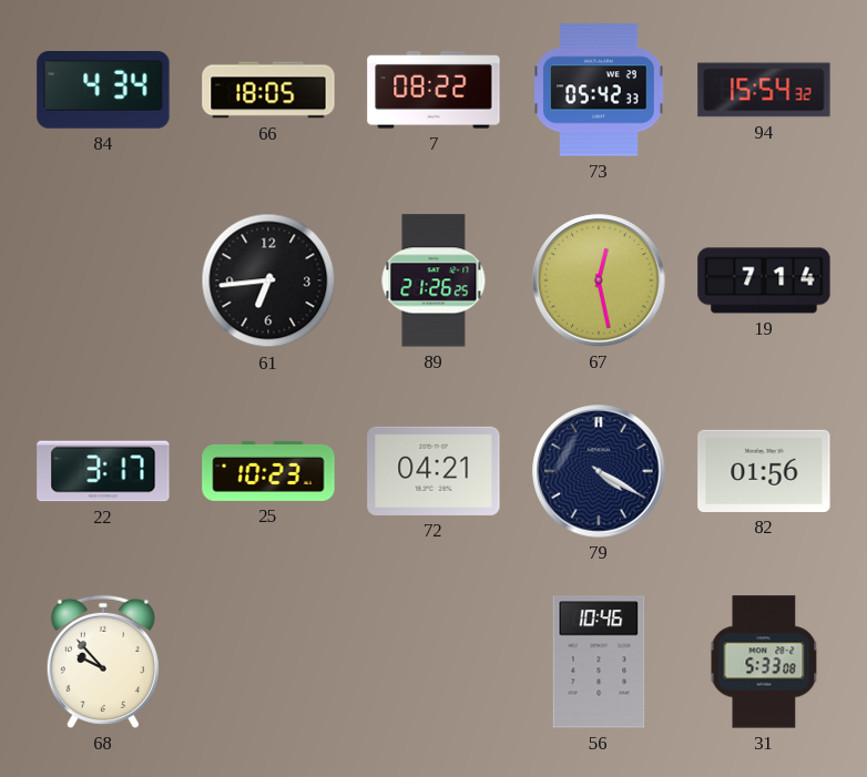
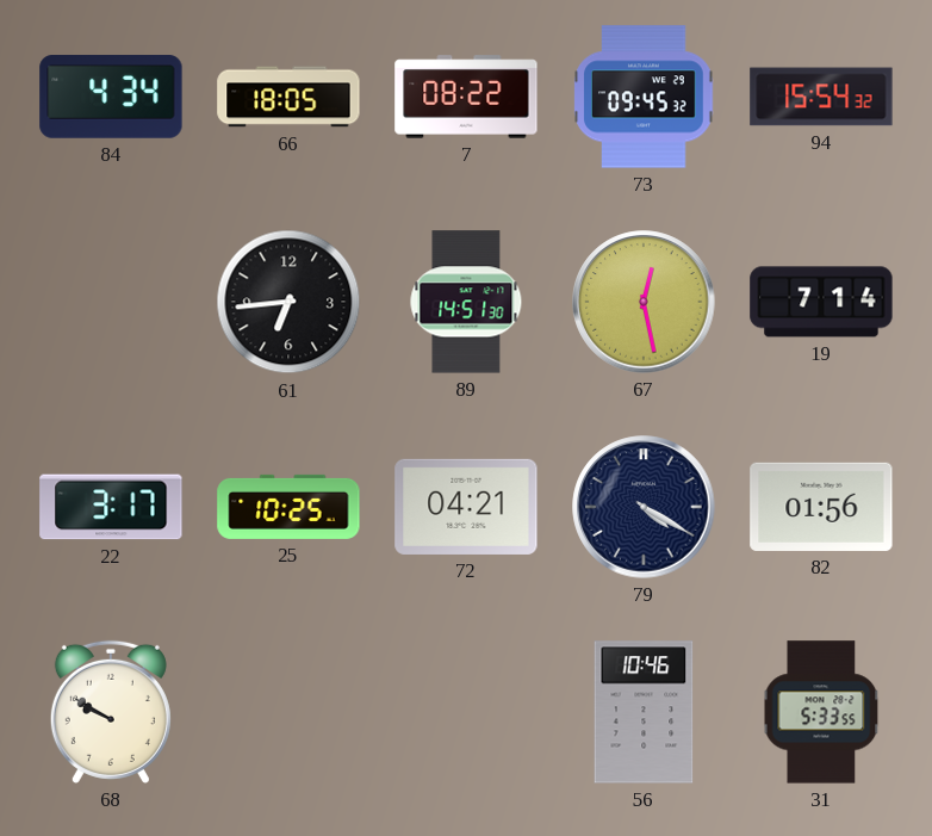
73: 05:42 -> 09:45 (644, 97)
89: 21:26 -> 14:51 (466, 302)
25: 10:23 -> 10:25 (288, 507)
68: 9:53 -> 9:50 (111, 712)
31: 5:33:08 -> 5:33:55 (821, 712)
